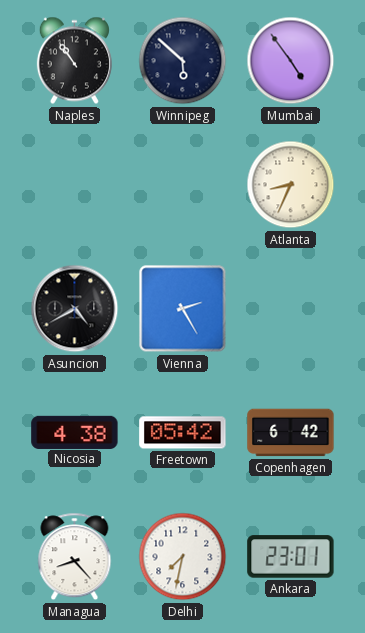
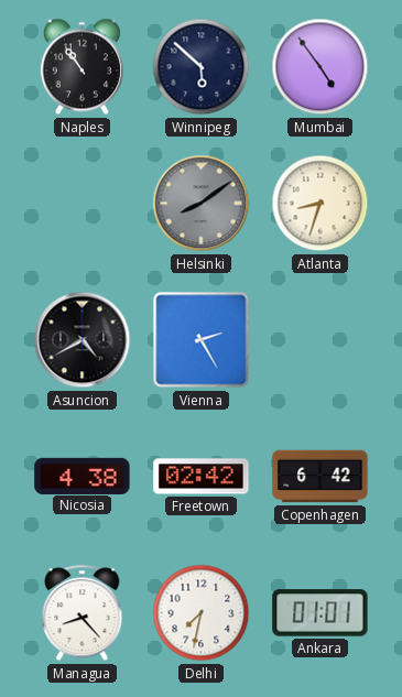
Helsinki: none -> 8:09 (202, 204)
Atlanta: 8:34 -> 8:33 (320, 204)
Freetown: 05:42 -> 02:42 (202, 477)
Ankara: 23:01 -> 01:01 (320, 613)
